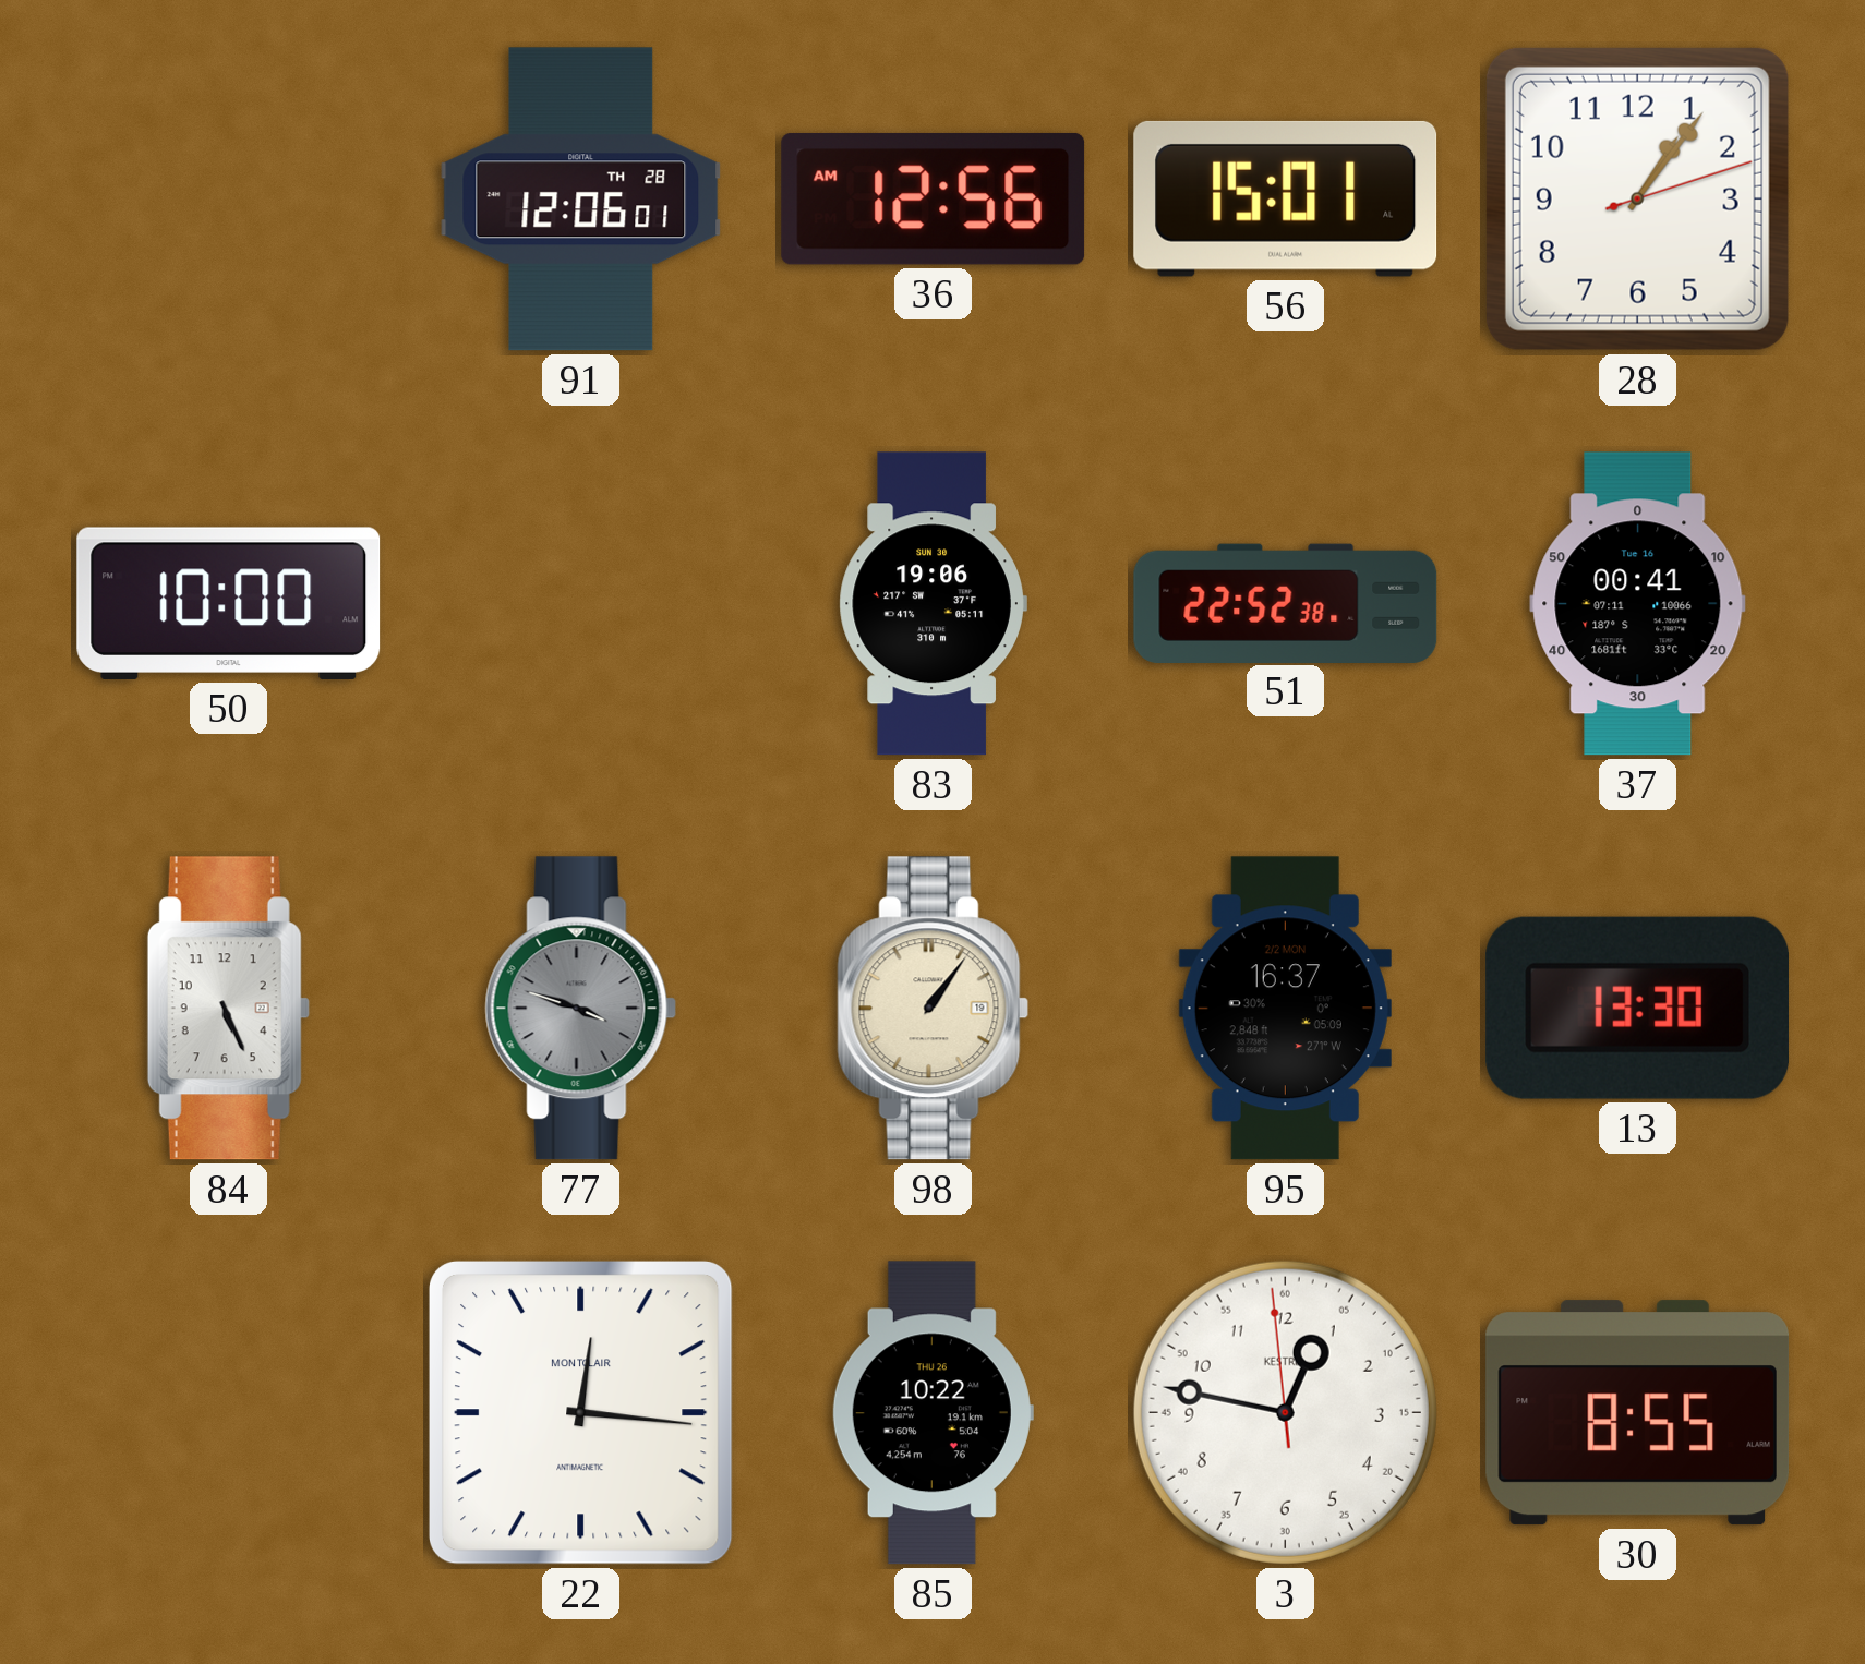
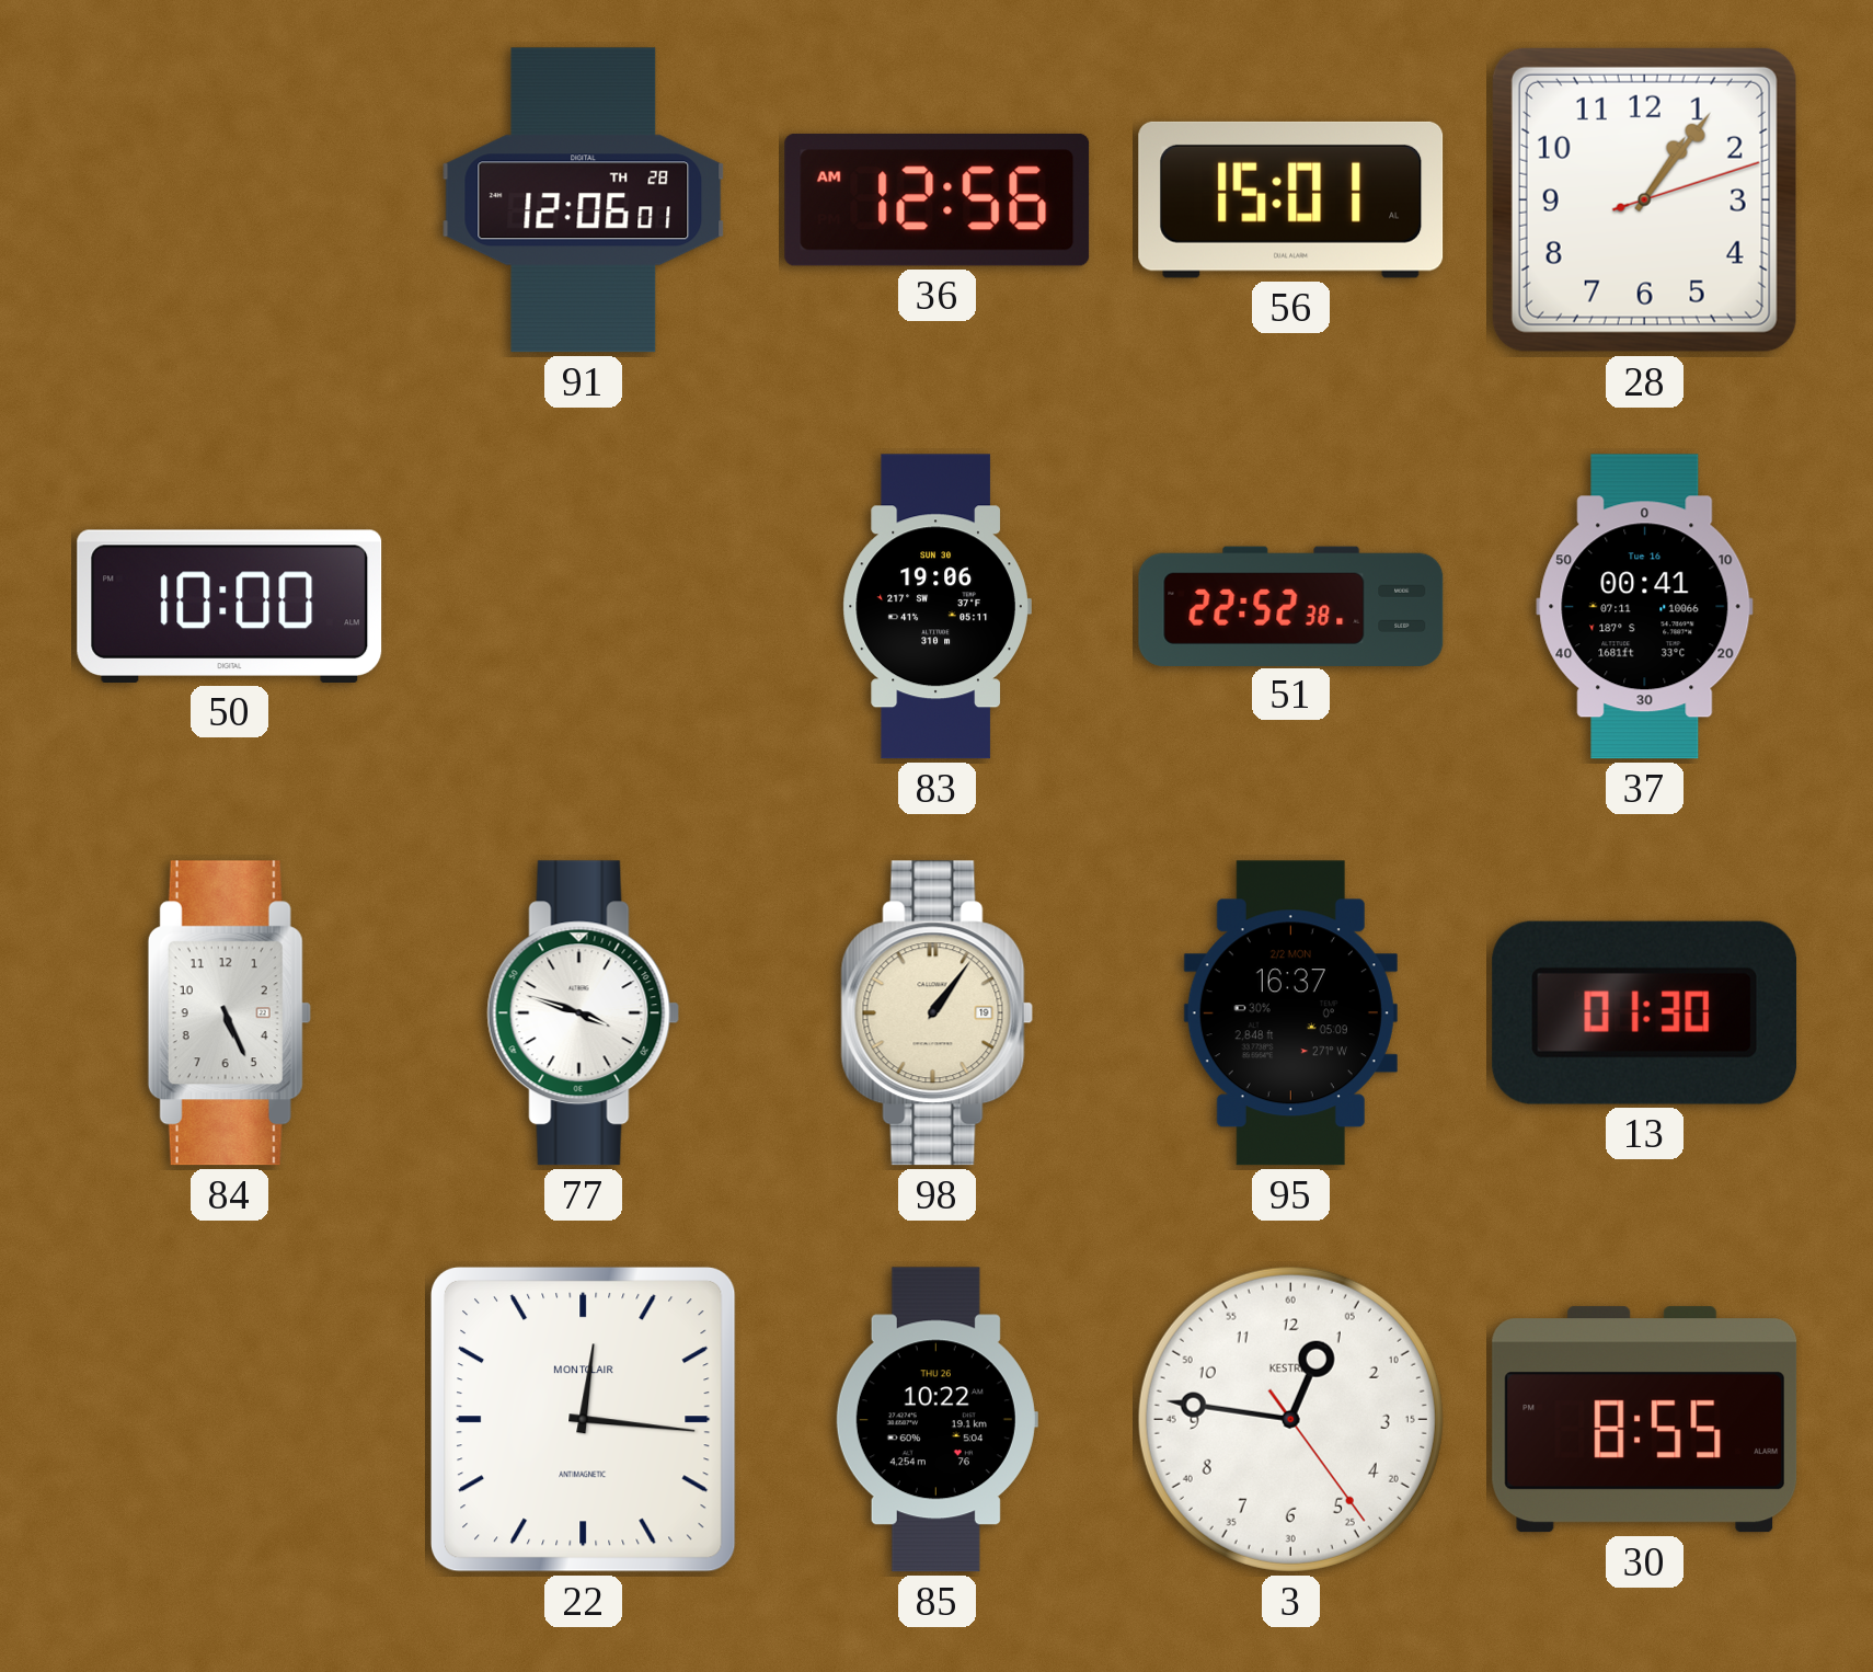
77 dial: grey -> white (584, 1013)
13: 13:30 -> 01:30 (1644, 1012)
3: 12:46:59 -> 12:46:24 (1290, 1419)
